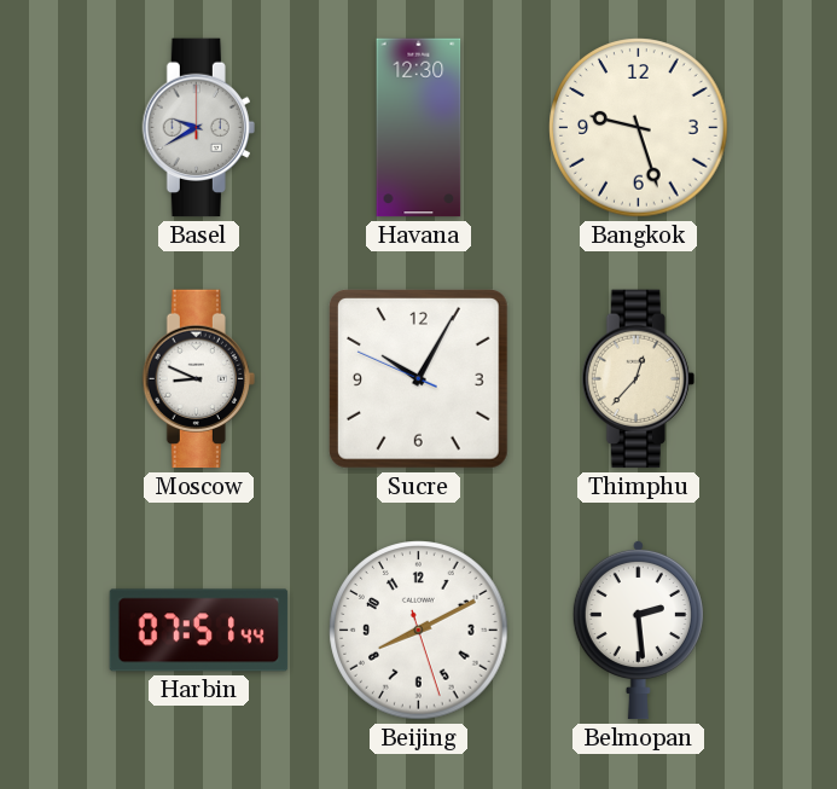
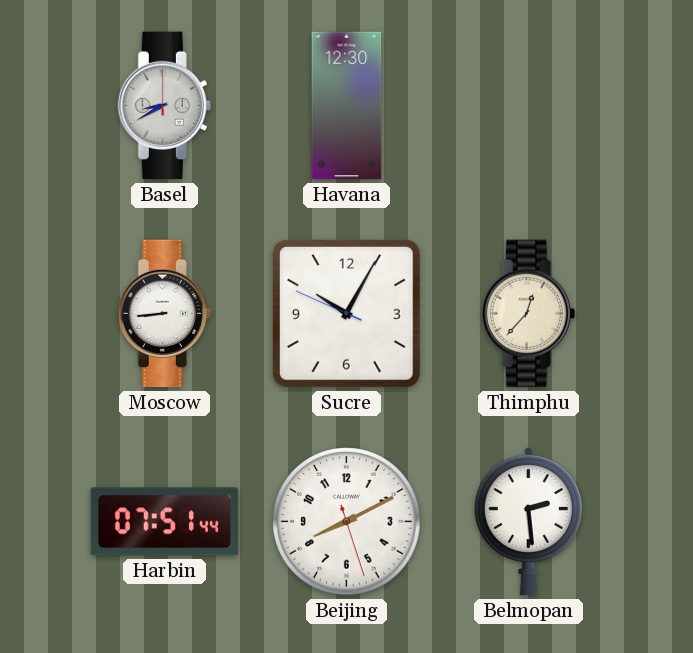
Basel: 9:40 -> 8:40 (164, 106)
Bangkok: 9:27 -> none (639, 128)
Moscow: 8:49 -> 8:44 (164, 314)
